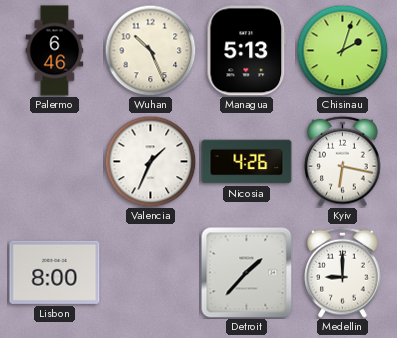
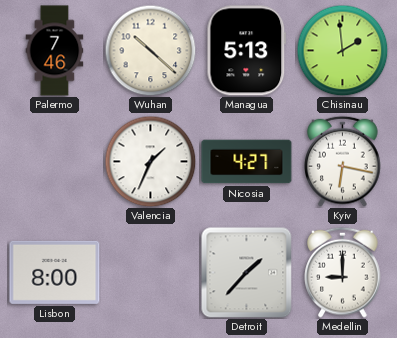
Palermo: 6:46 -> 7:46 (55, 51)
Wuhan: 10:26 -> 10:22 (150, 50)
Chisinau: 2:03 -> 1:59 (342, 50)
Nicosia: 4:26 -> 4:27 (247, 162)
